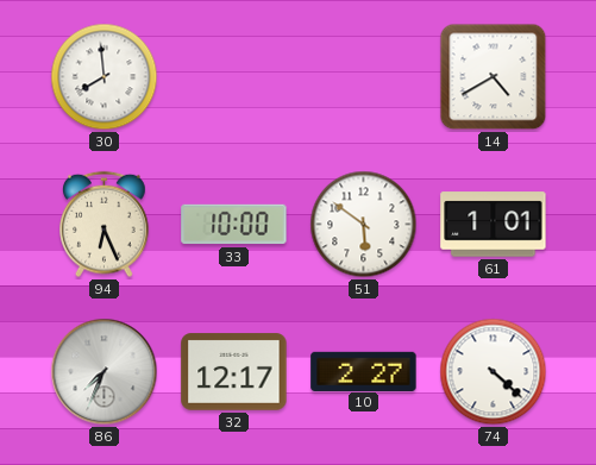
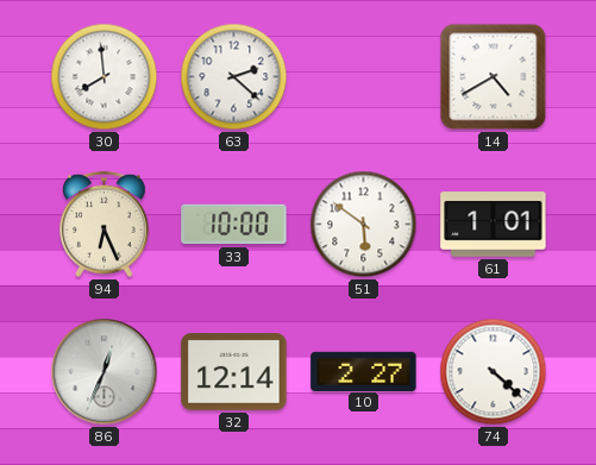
63: none -> 2:22 (234, 77)
86: 7:34 -> 12:34 (105, 372)
32: 12:17 -> 12:14 (234, 372)
